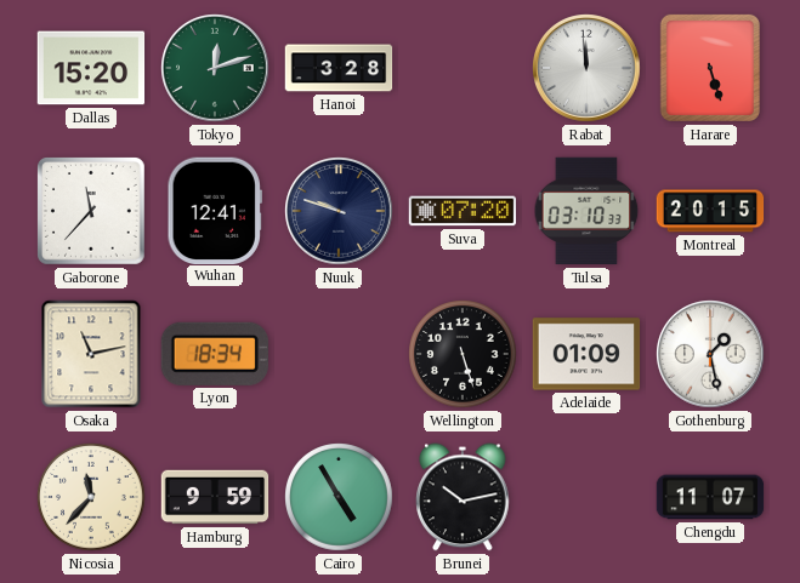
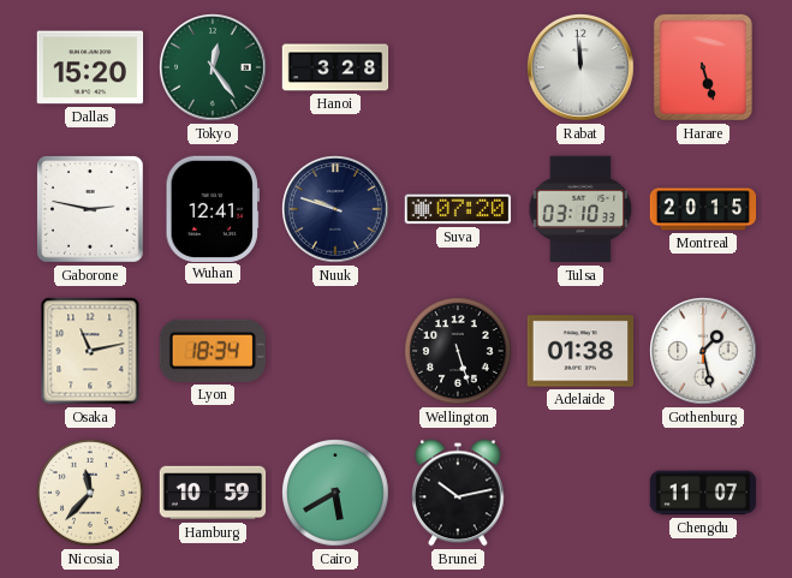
Tokyo: 12:12 -> 12:24 (213, 67)
Gaborone: 11:37 -> 2:47 (91, 210)
Adelaide: 01:09 -> 01:38 (580, 351)
Hamburg: 9:59 -> 10:59 (213, 493)
Cairo: 4:55 -> 5:40 (335, 493)
